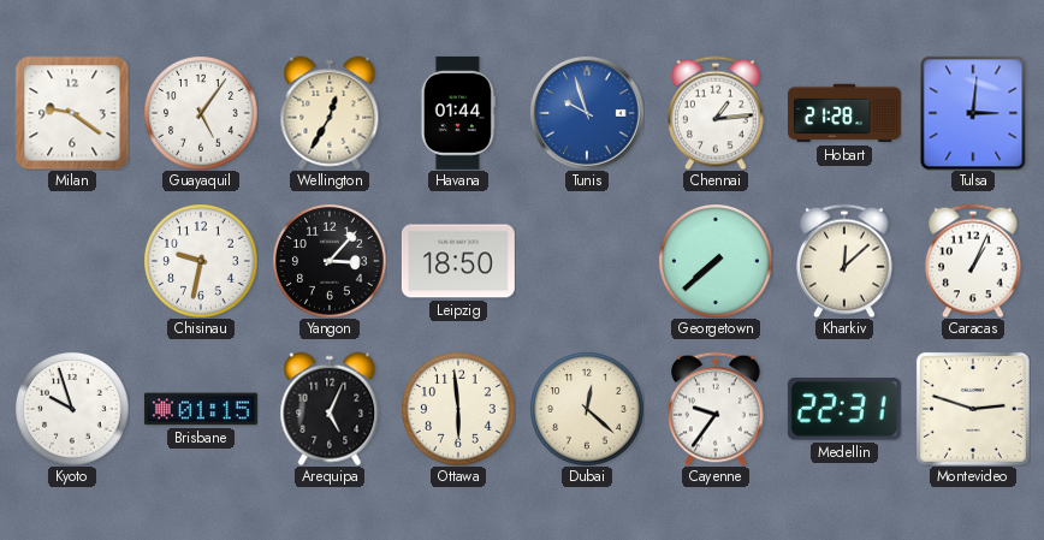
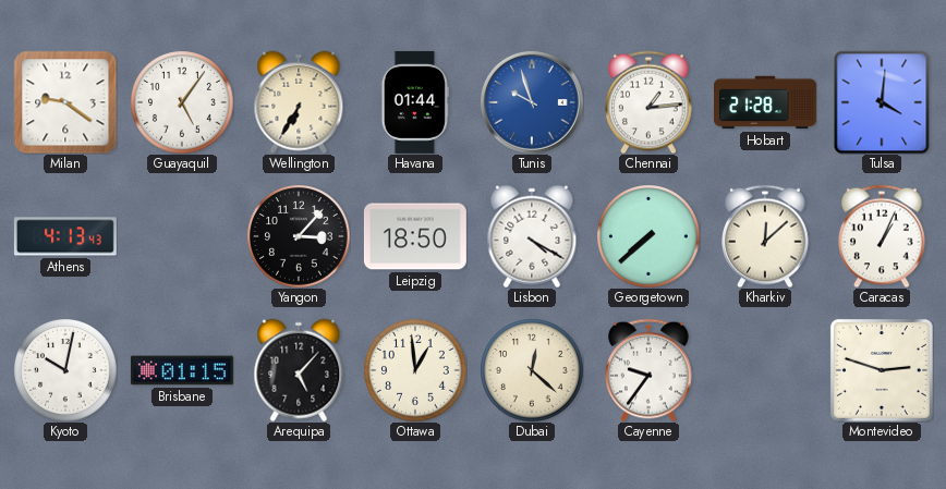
Wellington: 12:35 -> 6:35 (299, 102)
Tulsa: 3:01 -> 4:01 (882, 102)
Athens: none -> 4:13 (65, 236)
Chisinau: 9:32 -> none (201, 261)
Lisbon: none -> 4:20 (532, 236)
Kyoto: 9:57 -> 10:02 (65, 370)
Arequipa: 5:04 -> 5:07 (299, 370)
Ottawa: 5:59 -> 12:59 (415, 370)
Medellin: 22:31 -> none (844, 409)
